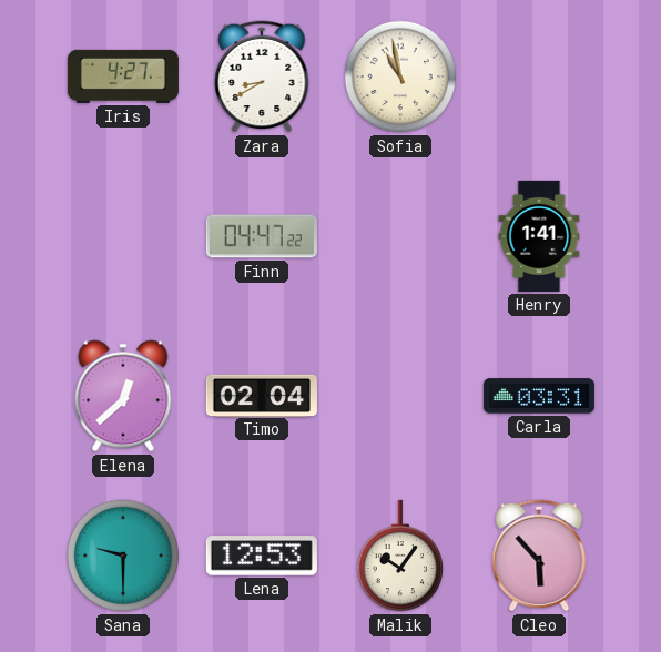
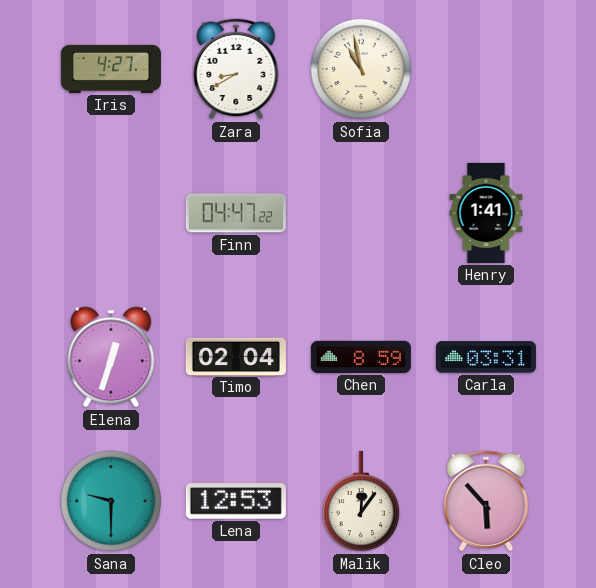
Elena: 12:38 -> 12:33 (111, 357)
Chen: none -> 8:59 (361, 357)
Malik: 10:06 -> 12:06 (360, 501)
